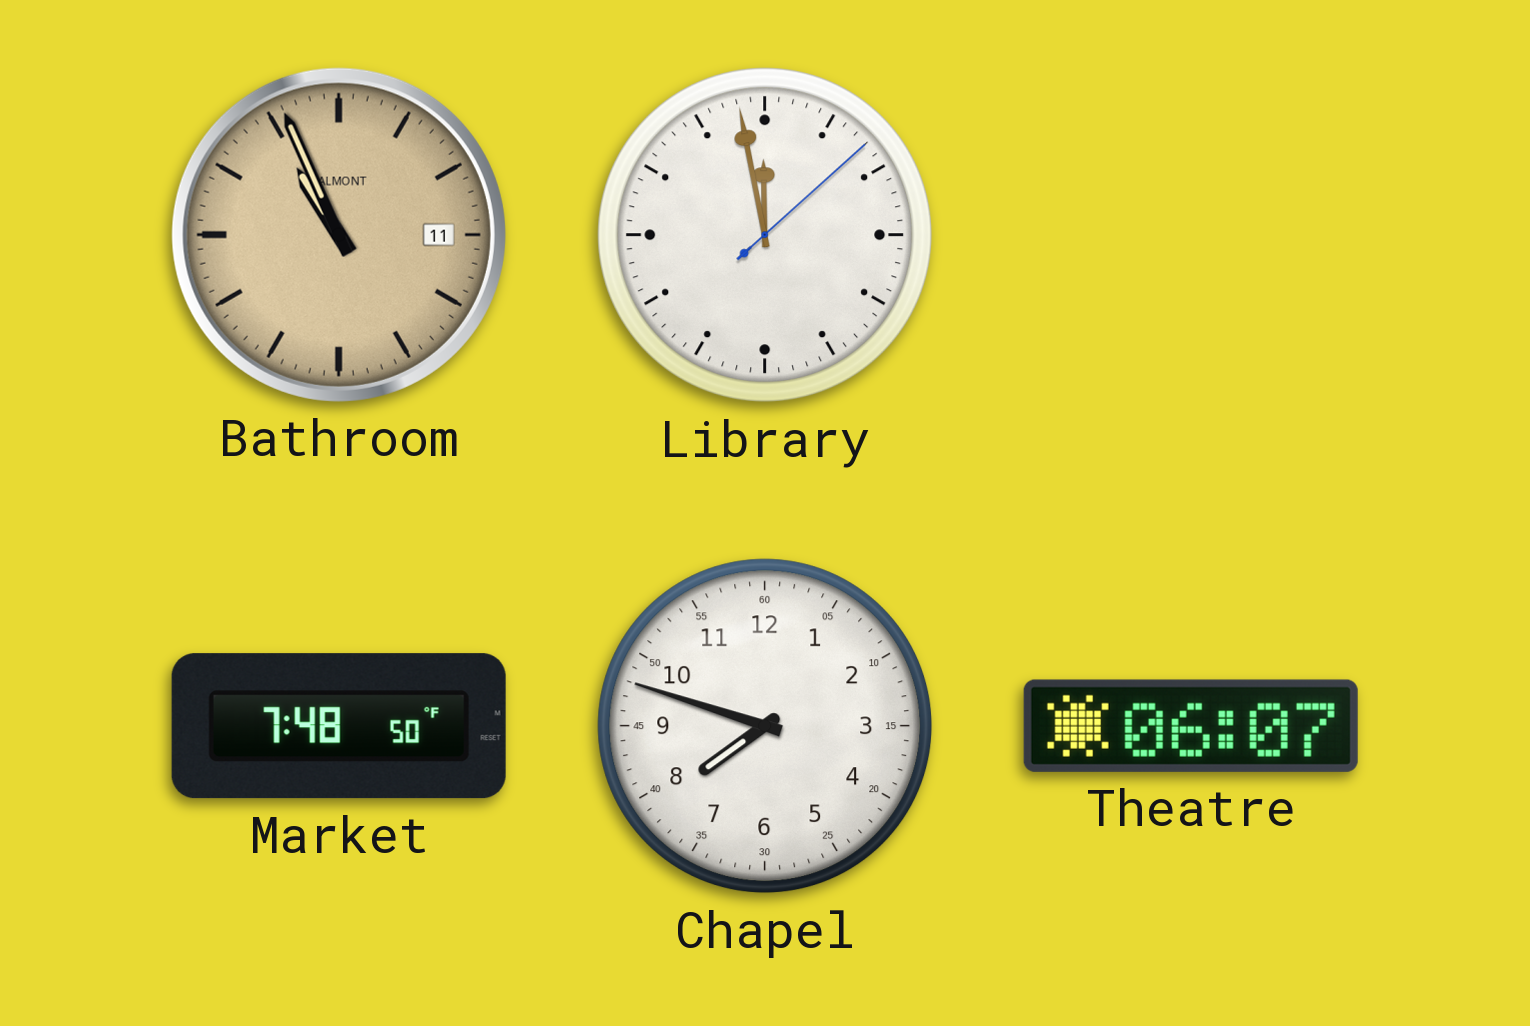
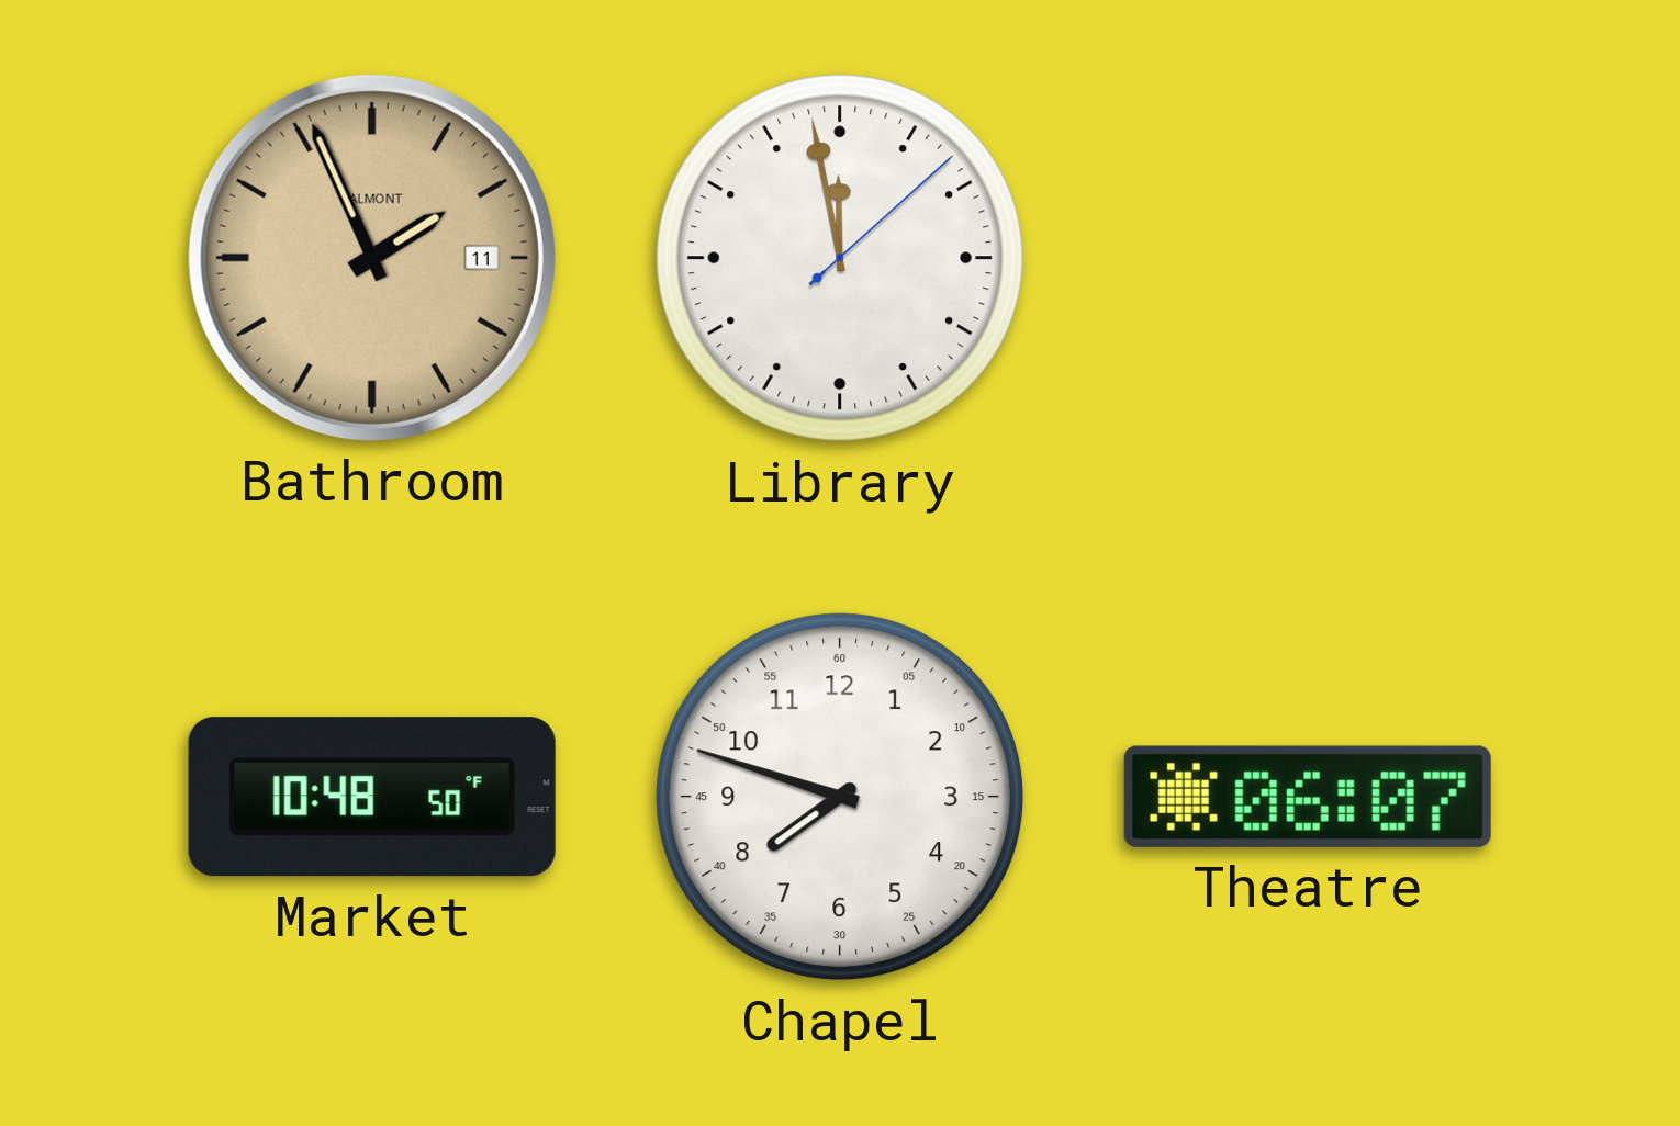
Bathroom: 10:56 -> 1:56 (372, 258)
Market: 7:48 -> 10:48 (372, 797)
